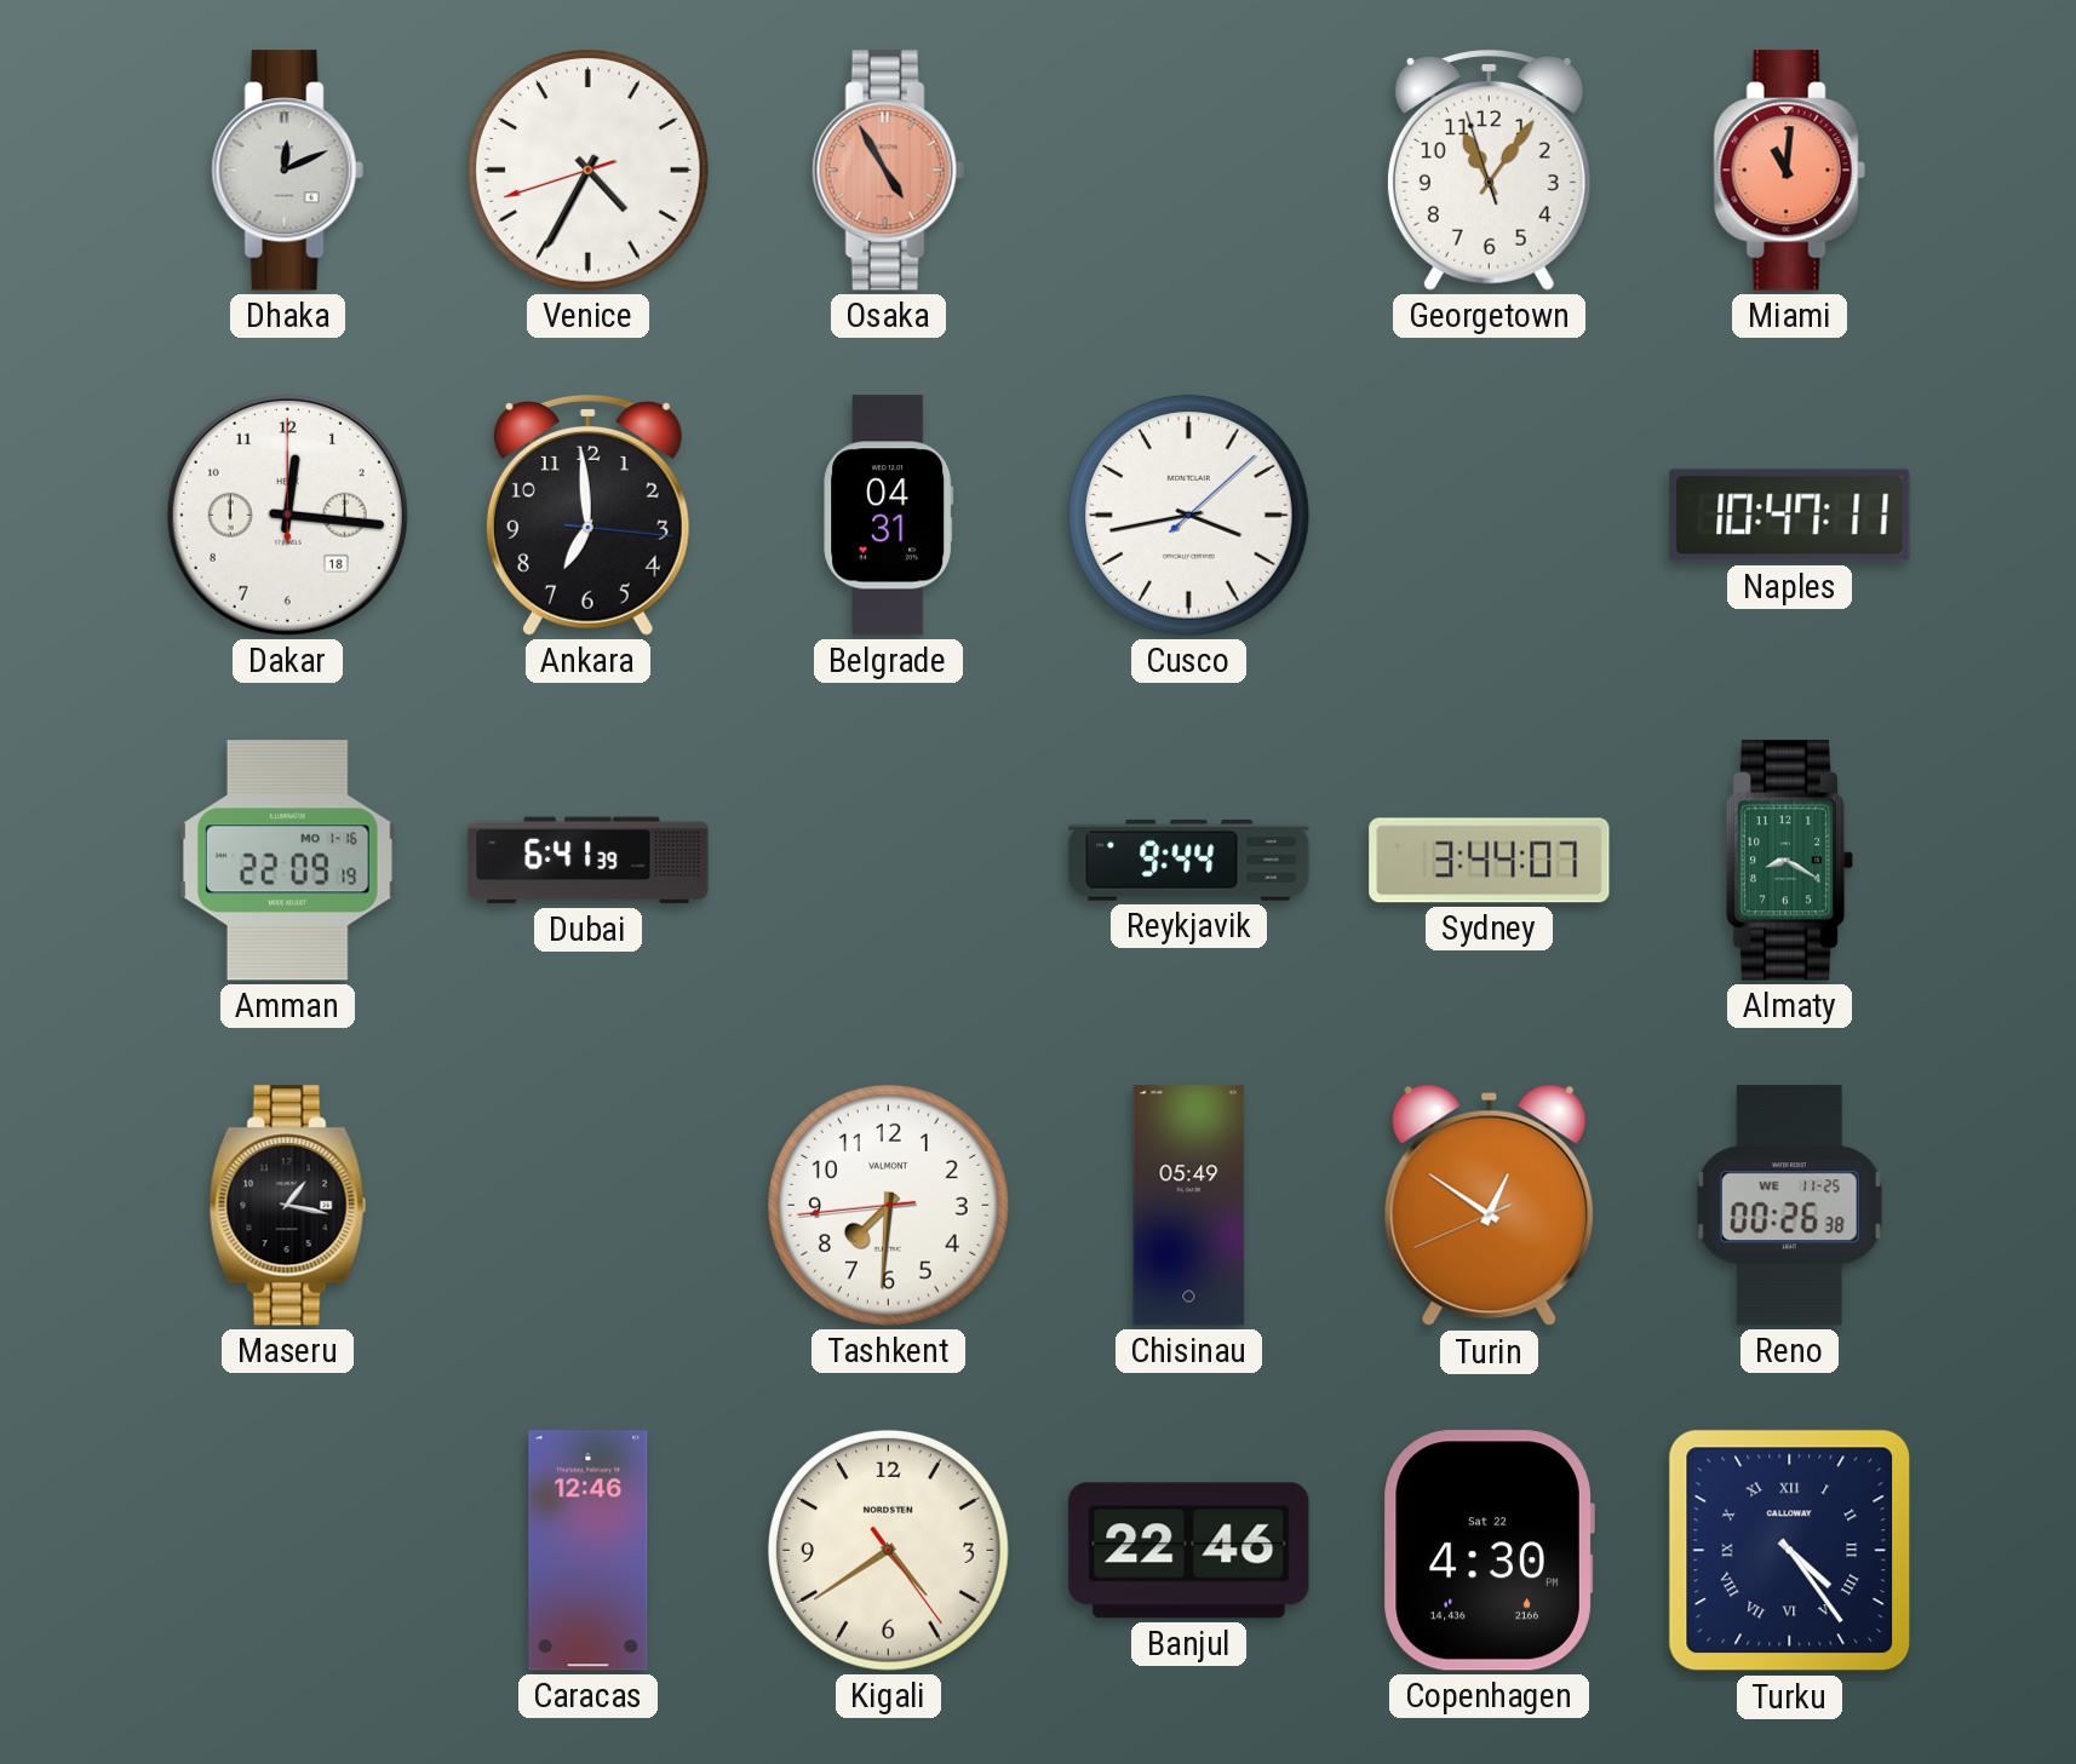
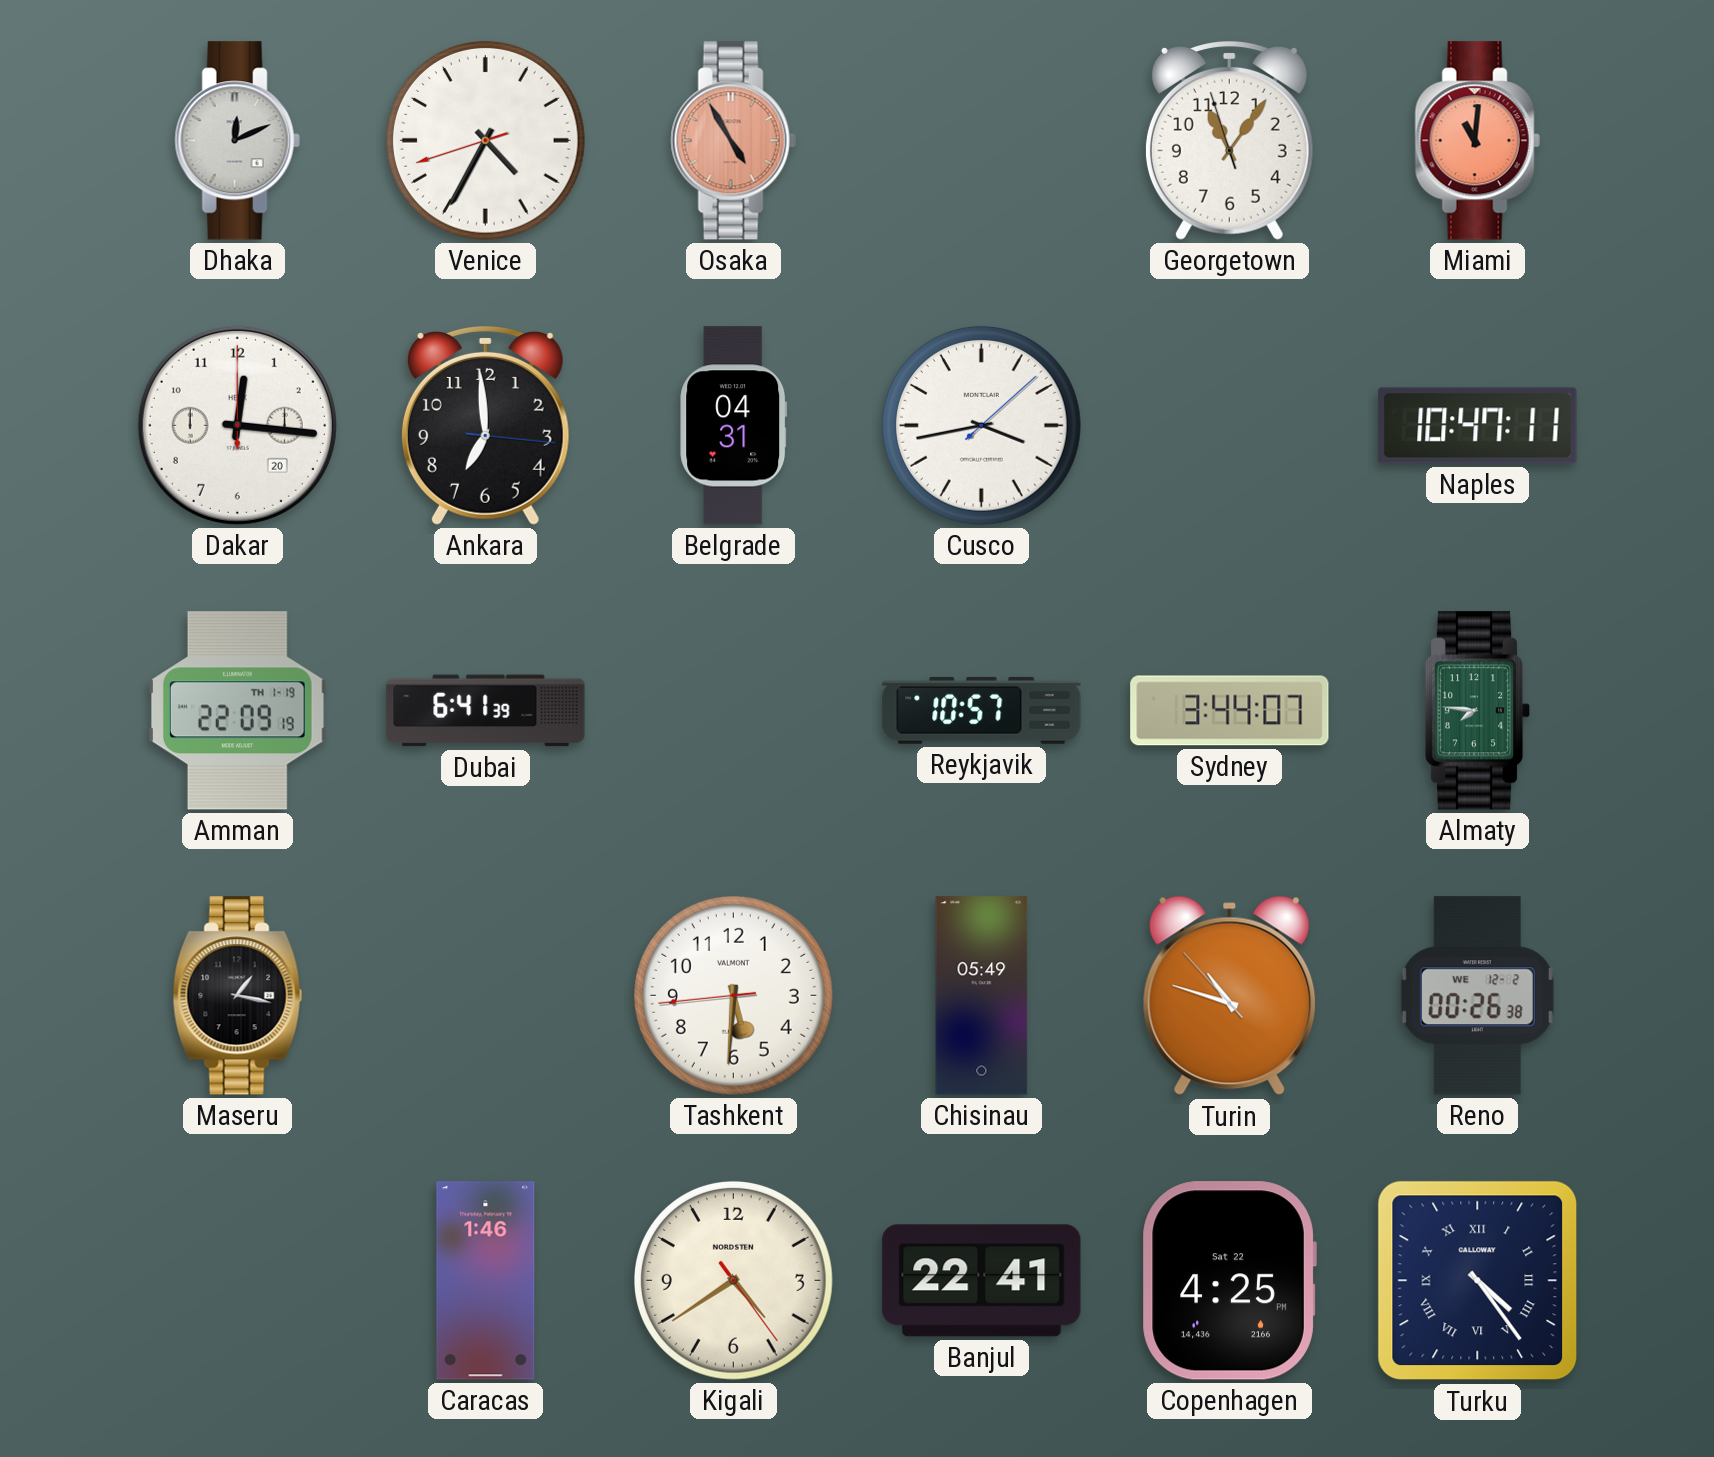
Dakar date: 18 -> 20 (237, 425)
Amman date: MO 1-16 -> TH 1-19 (237, 711)
Reykjavik: 9:44 -> 10:57 (982, 710)
Almaty: 8:20 -> 7:46 (1478, 711)
Tashkent: 7:30 -> 5:30 (733, 995)
Turin: 12:50 -> 10:47 (1230, 996)
Reno date: WE 11-25 -> WE 12-2 (1477, 996)
Caracas: 12:46 -> 1:46 (486, 1281)
Banjul: 22:46 -> 22:41 (982, 1281)
Copenhagen: 4:30 -> 4:25 (1229, 1281)
